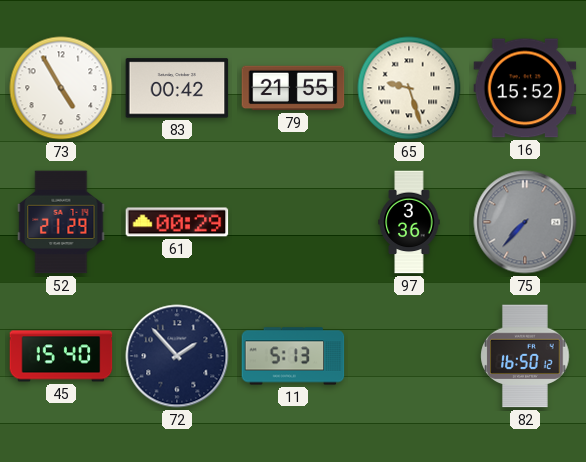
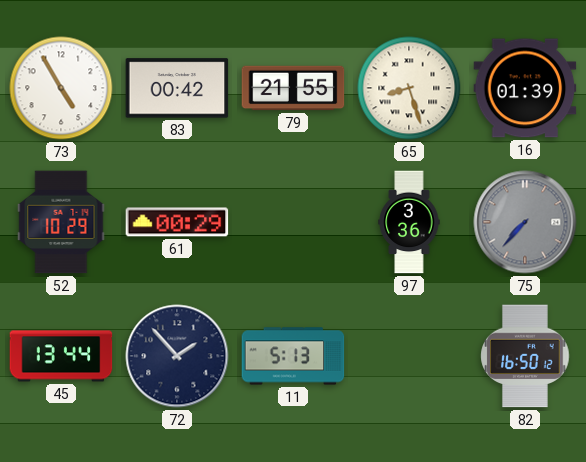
65: 9:27 -> 8:27 (409, 88)
16: 15:52 -> 01:39 (525, 88)
52: 21:29 -> 10:29 (61, 222)
45: 15:40 -> 13:44 (61, 356)
